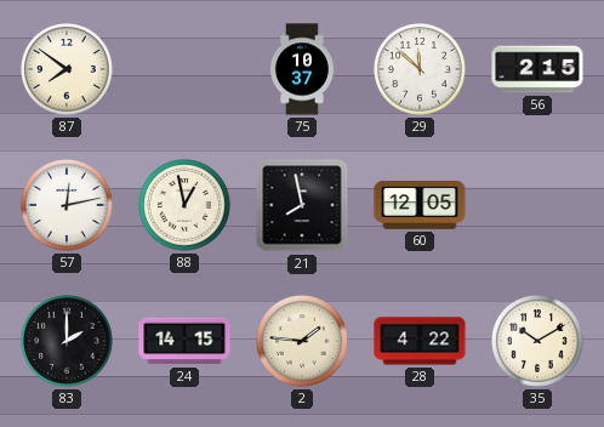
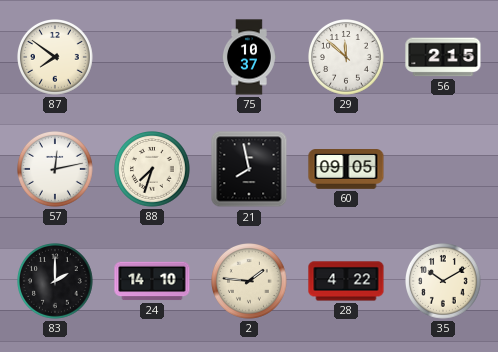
88: 12:58 -> 7:33 (153, 170)
60: 12:05 -> 09:05 (346, 170)
24: 14:15 -> 14:10 (152, 281)
